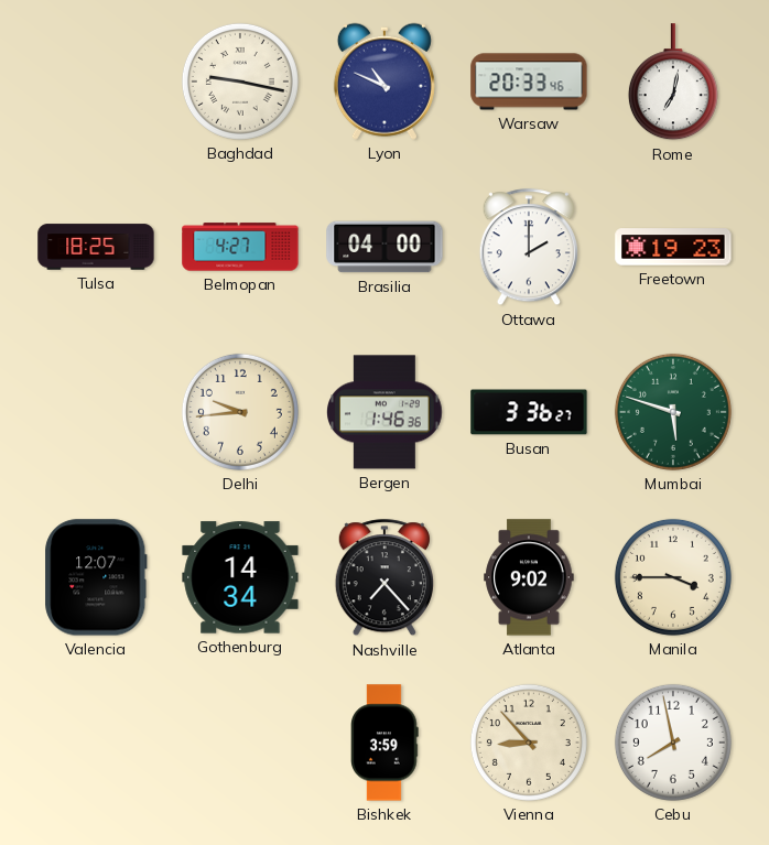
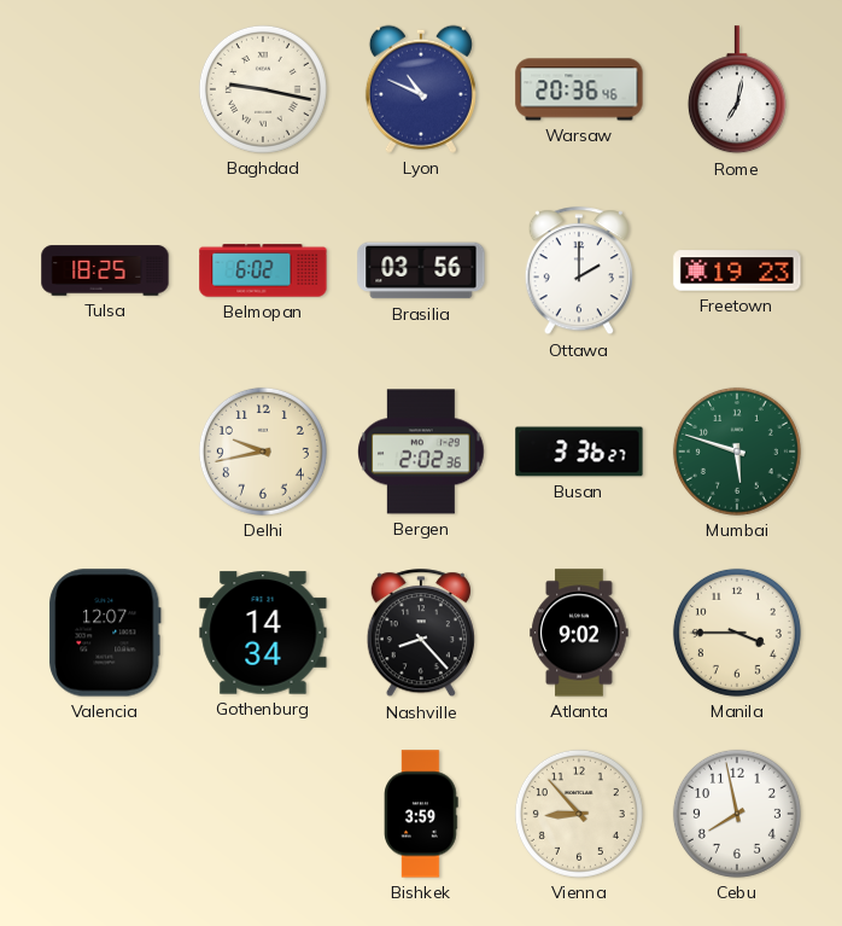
Warsaw: 20:33 -> 20:36 (579, 89)
Belmopan: 4:27 -> 6:02 (263, 270)
Brasilia: 04:00 -> 03:56 (421, 270)
Delhi: 9:44 -> 9:43 (263, 452)
Bergen: 1:46 -> 2:02 (422, 452)
Nashville: 7:23 -> 8:23 (421, 634)
